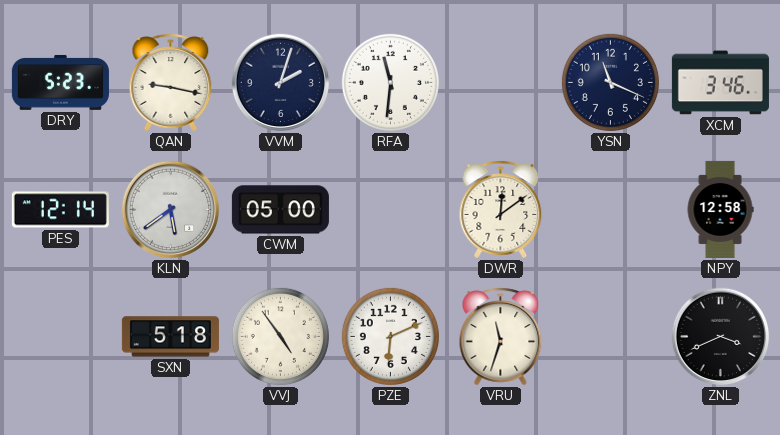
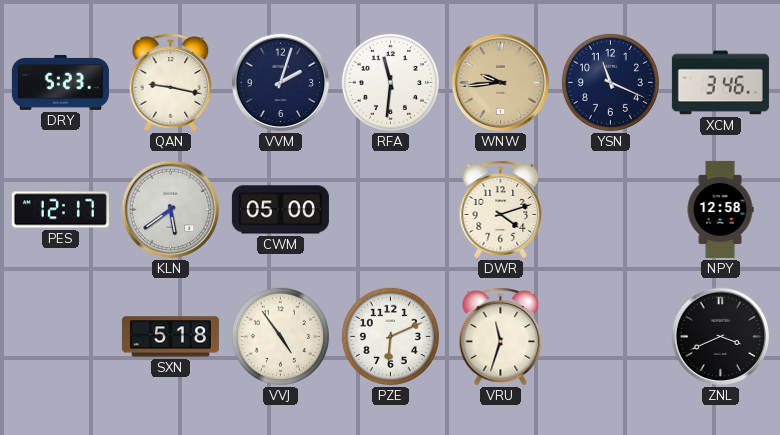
WNW: none -> 9:44 (501, 83)
PES: 12:14 -> 12:17 (60, 210)
DWR: 12:09 -> 4:12 (501, 210)
